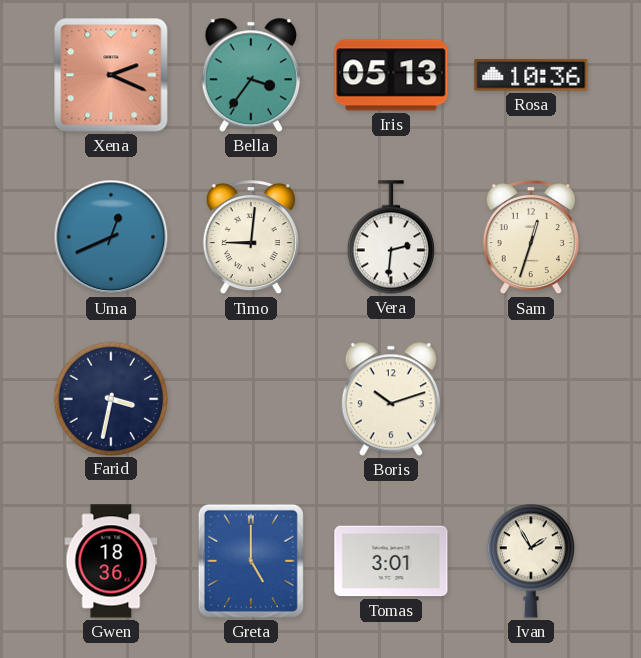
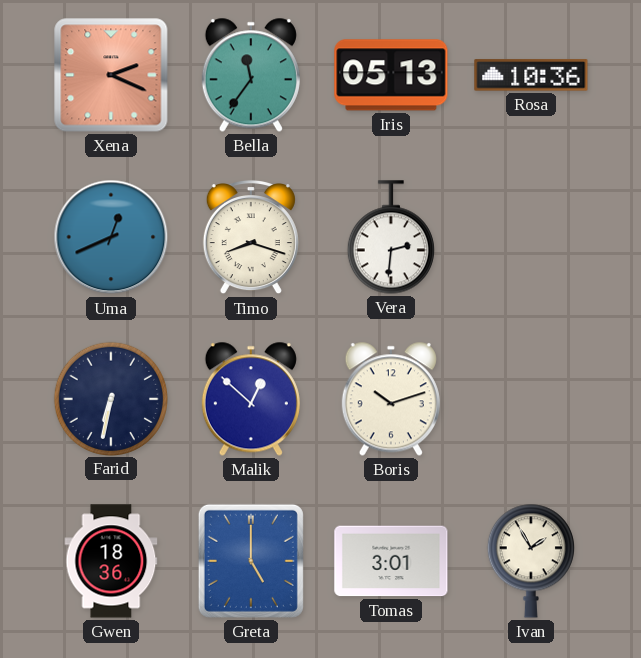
Bella: 3:36 -> 11:36 (251, 75)
Timo: 9:01 -> 8:18 (251, 237)
Sam: 12:33 -> none (531, 237)
Farid: 3:32 -> 6:32 (110, 398)
Malik: none -> 12:52 (251, 399)
